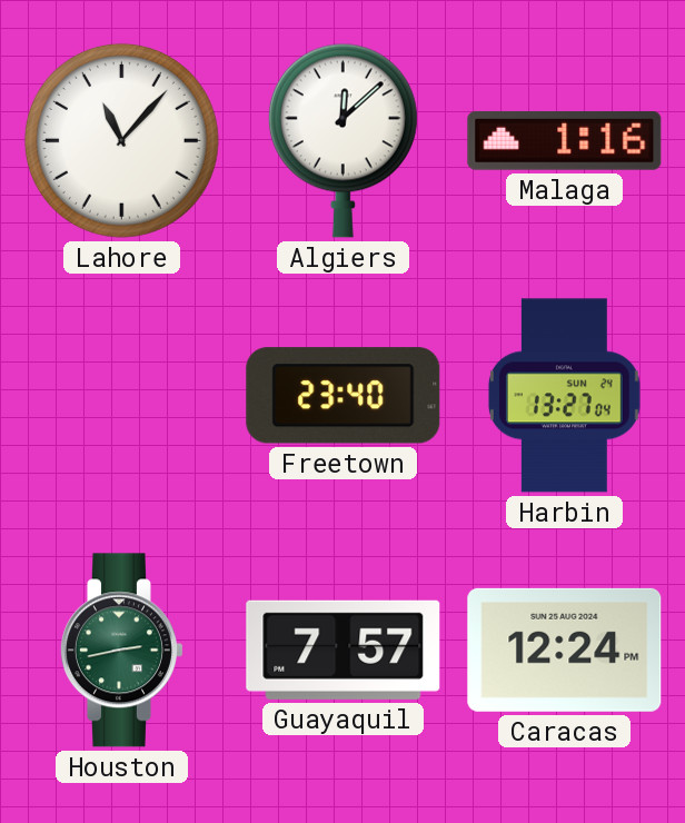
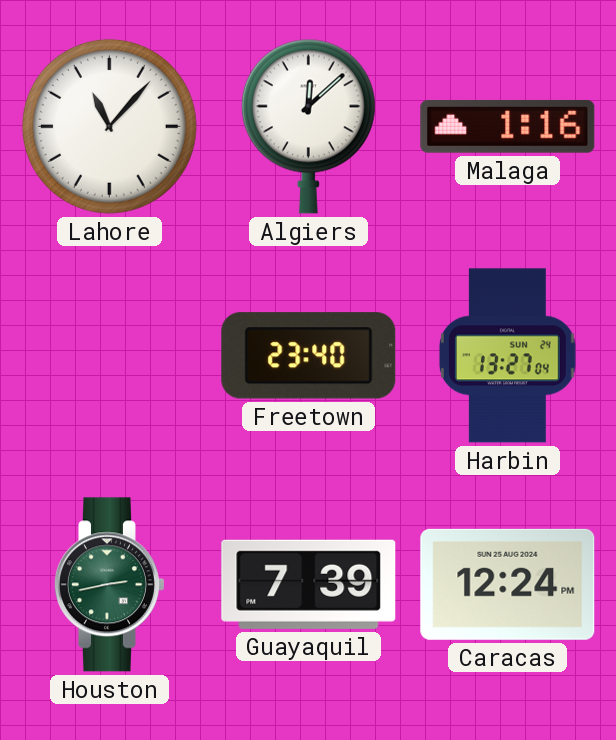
Guayaquil: 7:57 -> 7:39 (309, 584)
